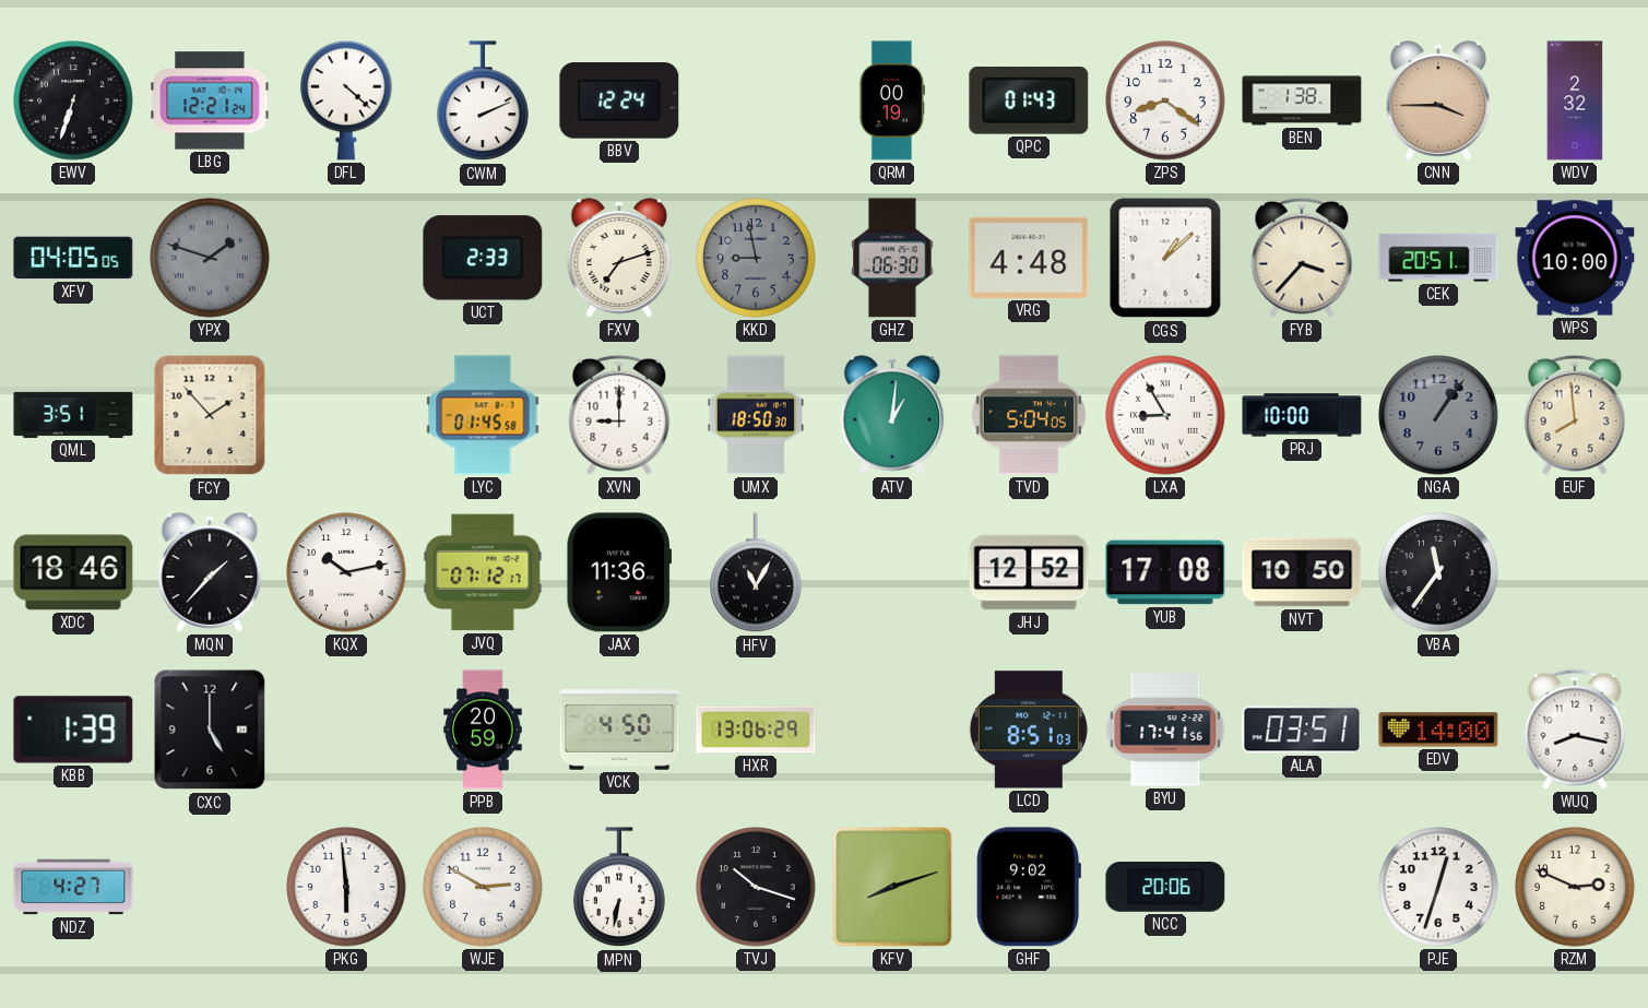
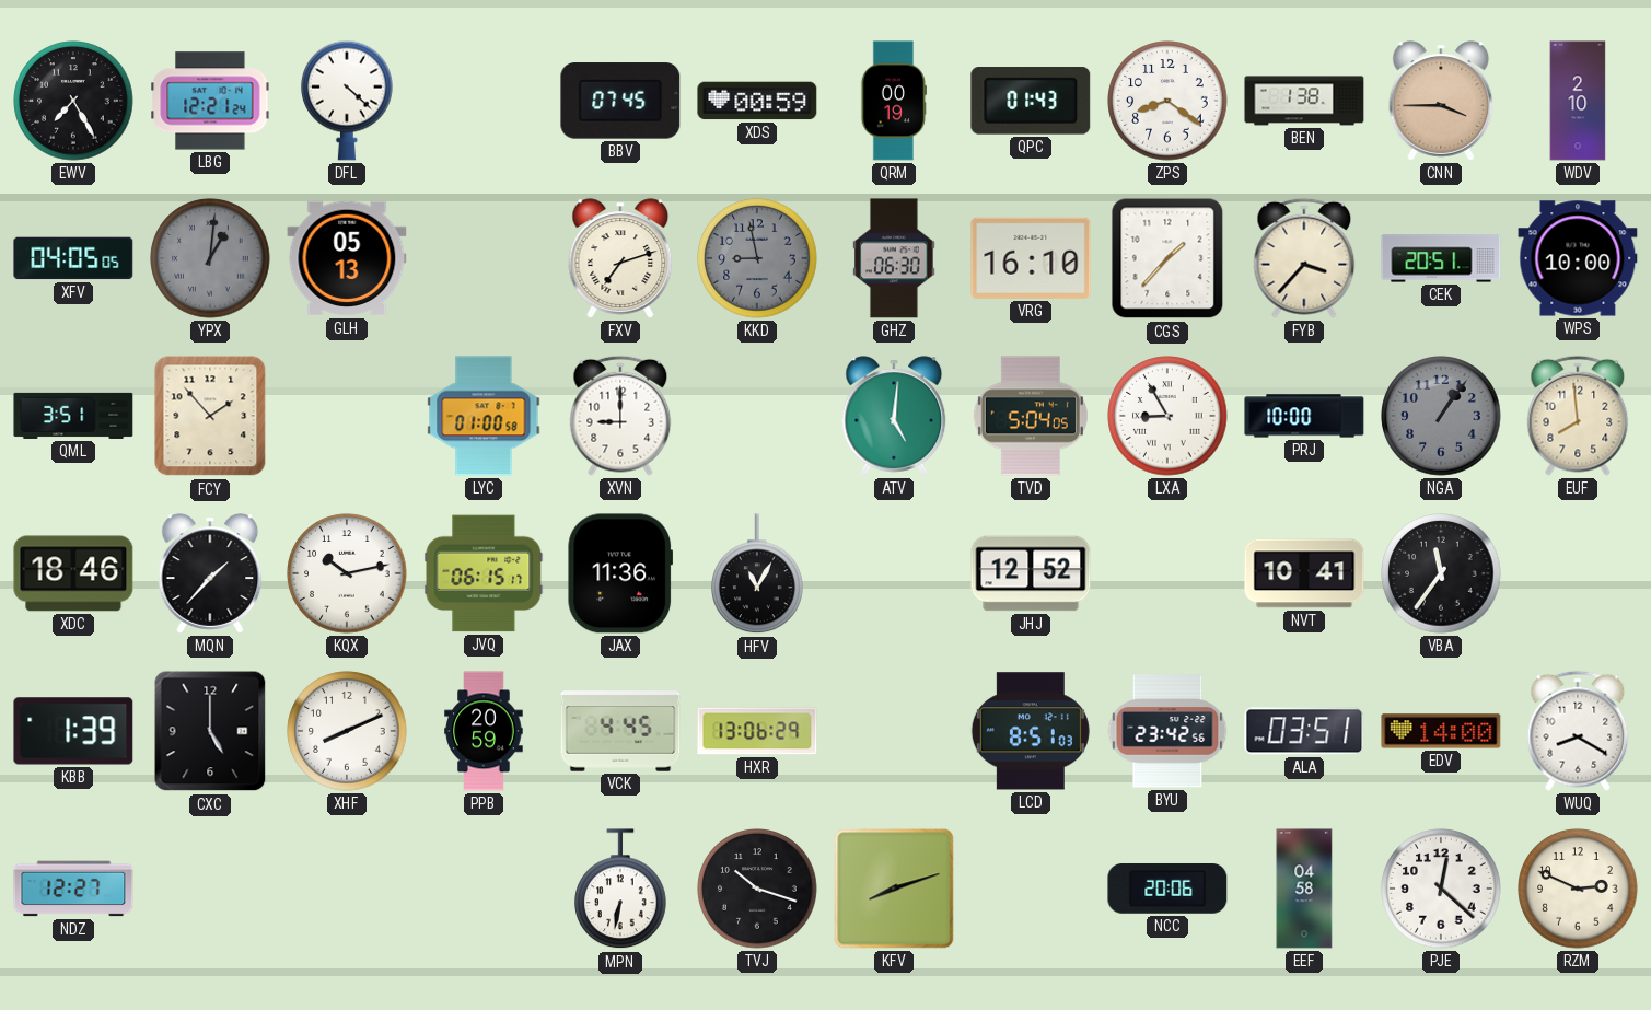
EWV: 6:33 -> 7:25 (73, 101)
CWM: 2:11 -> none (483, 102)
BBV: 12:24 -> 07:45 (620, 101)
XDS: none -> 00:59 (757, 101)
WDV: 2:32 -> 2:10 (1578, 101)
YPX: 1:48 -> 1:01 (210, 258)
GLH: none -> 05:13 (347, 258)
UCT: 2:33 -> none (483, 258)
VRG: 4:48 -> 16:10 (1031, 258)
CGS: 1:08 -> 1:37 (1167, 258)
LYC: 01:45 -> 01:00 (484, 416)
UMX: 18:50 -> none (756, 415)
ATV: 1:01 -> 5:01 (894, 416)
JVQ: 07:12 -> 06:15 (484, 573)
YUB: 17:08 -> none (1165, 572)
NVT: 10:50 -> 10:41 (1304, 573)
XHF: none -> 8:11 (347, 731)
VCK: 4:50 -> 4:45 (620, 731)
BYU: 17:41 -> 23:42 (1167, 731)
WUQ: 8:17 -> 8:20 (1578, 731)
NDZ: 4:27 -> 12:27 (73, 889)
PKG: 5:59 -> none (346, 887)
WJE: 2:50 -> none (483, 887)
GHF: 9:02 -> none (1029, 887)
EEF: none -> 04:58 (1304, 889)
PJE: 12:33 -> 12:22 (1441, 889)
